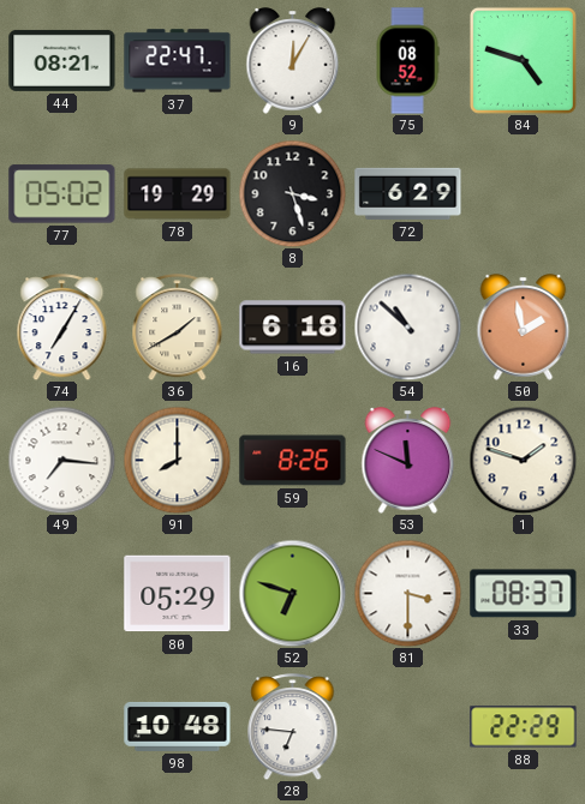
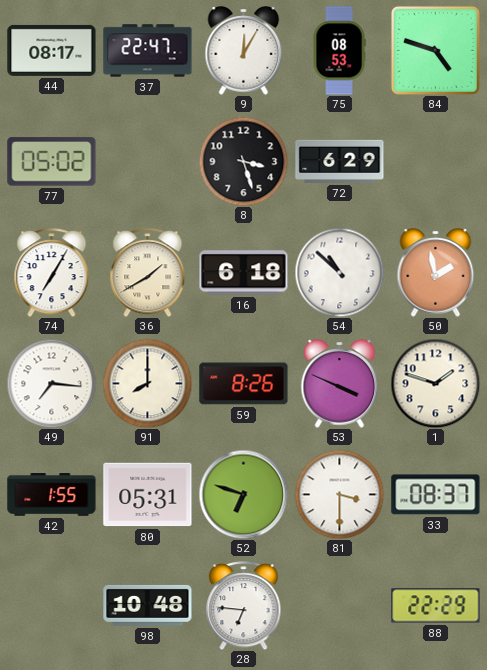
44: 08:21 -> 08:17 (52, 50)
75: 08:52 -> 08:53 (339, 51)
78: 19:29 -> none (178, 194)
53: 11:49 -> 3:49 (340, 384)
42: none -> 1:55 (52, 495)
80: 05:29 -> 05:31 (148, 495)
